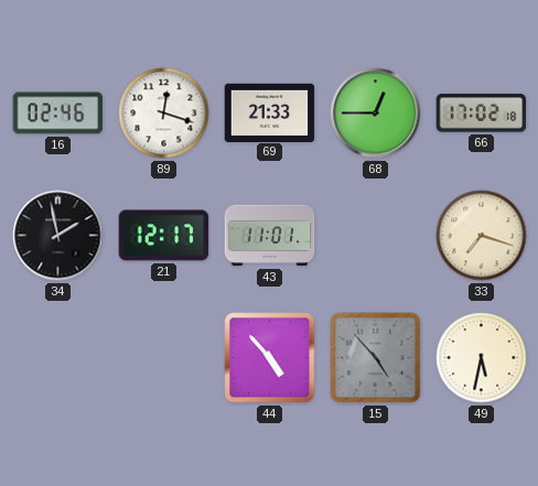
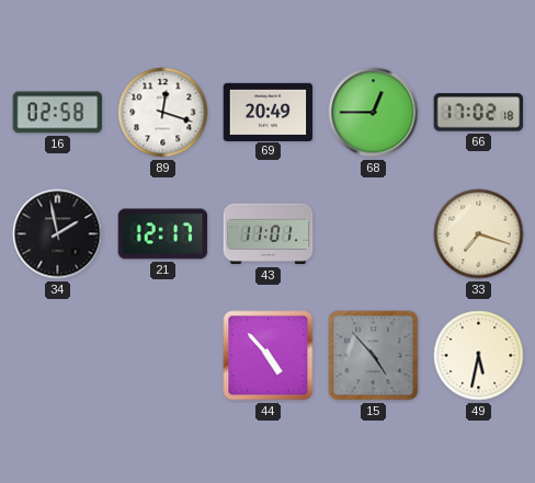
16: 02:46 -> 02:58 (58, 113)
69: 21:33 -> 20:49 (269, 112)
